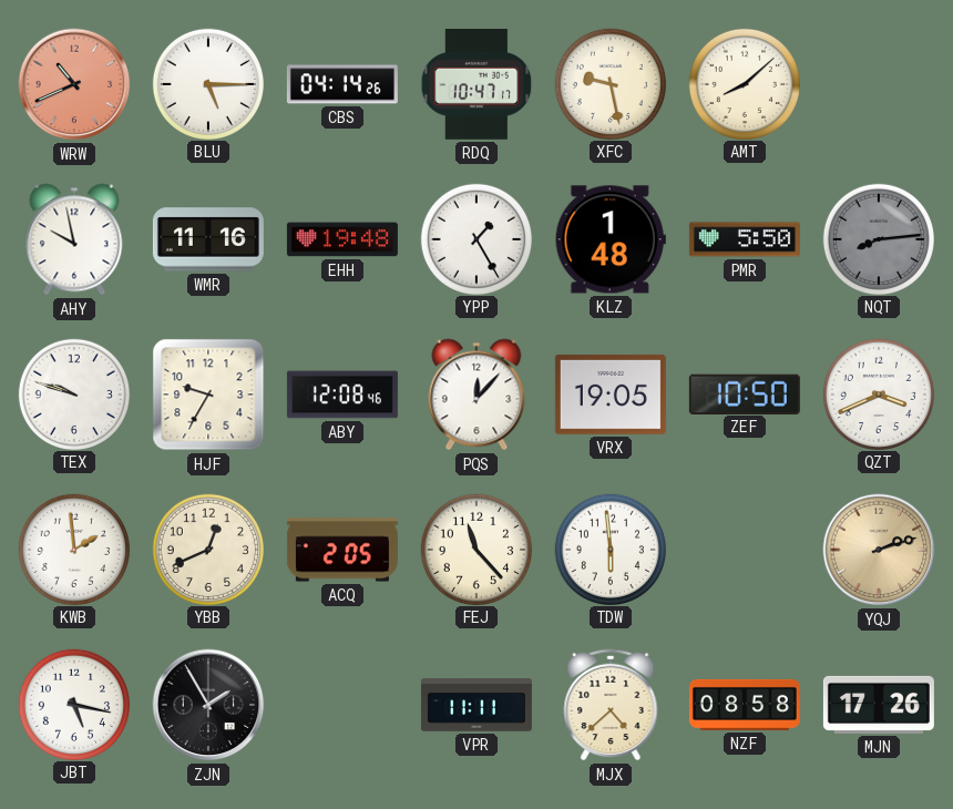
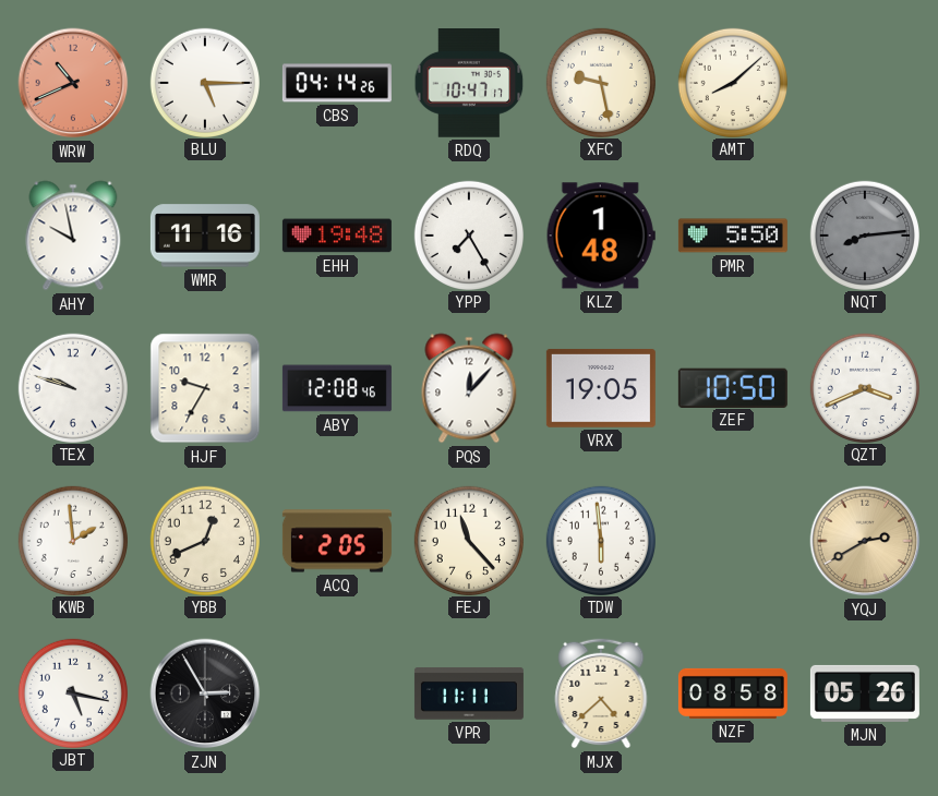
YPP: 1:25 -> 7:25 (468, 234)
YQJ: 2:12 -> 2:40 (865, 541)
ZJN: 1:55 -> 2:55 (205, 694)
MJN: 17:26 -> 05:26 (865, 694)
